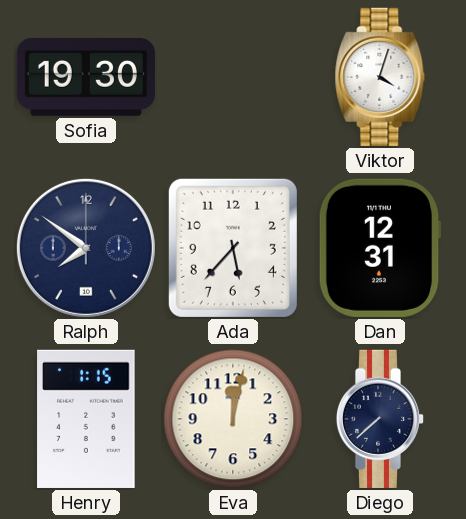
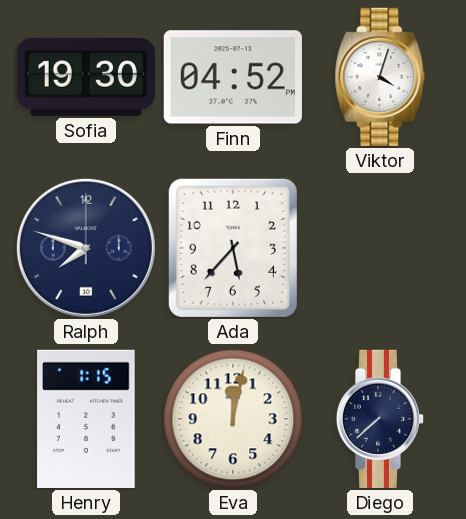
Finn: none -> 04:52 (233, 77)
Ralph: 7:51 -> 7:48 (86, 248)
Dan: 12:31 -> none (380, 248)
